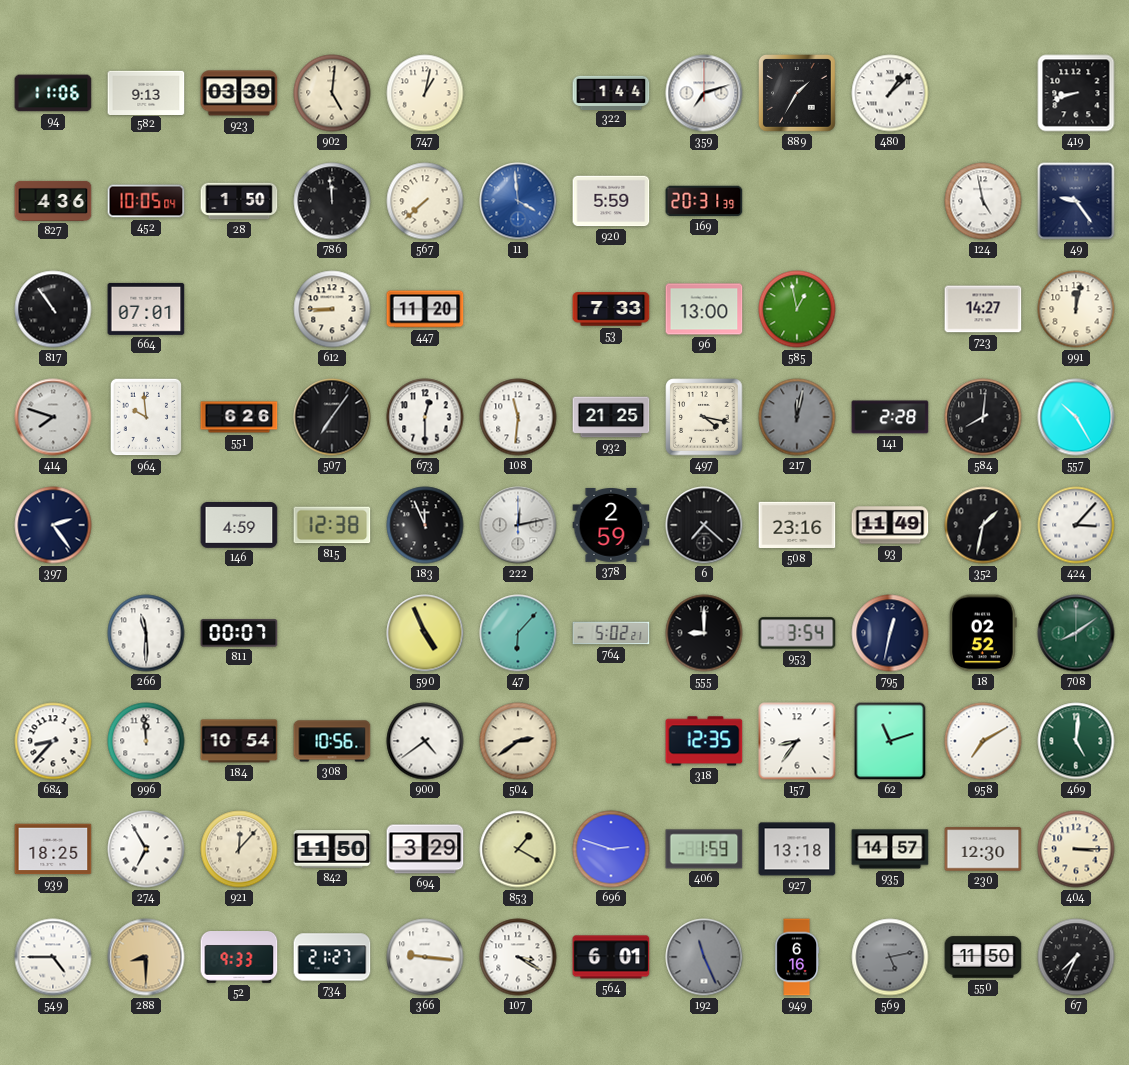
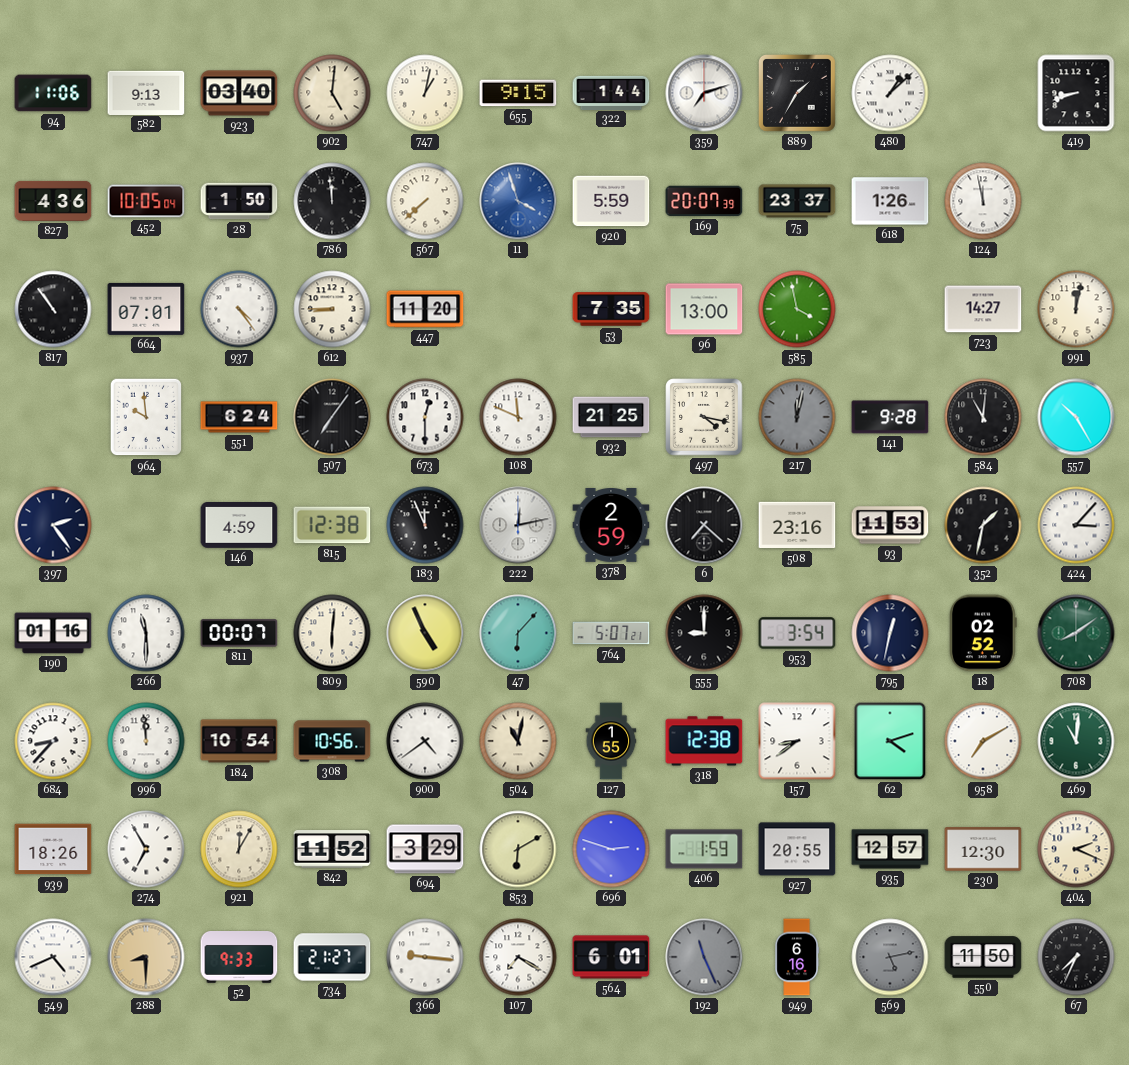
923: 03:39 -> 03:40 (239, 93)
655: none -> 9:15 (518, 93)
11: 3:59 -> 3:57 (518, 201)
169: 20:31 -> 20:07 (704, 201)
75: none -> 23:37 (797, 201)
618: none -> 1:26 (890, 201)
124: 4:58 -> 11:58 (983, 201)
49: 9:24 -> none (1076, 201)
937: none -> 4:24 (239, 309)
53: 7:33 -> 7:35 (611, 309)
585: 12:58 -> 3:58 (797, 309)
414: 7:48 -> none (53, 417)
551: 6:26 -> 6:24 (239, 417)
108: 11:31 -> 11:49 (518, 417)
141: 2:28 -> 9:28 (890, 417)
584: 8:01 -> 11:01 (983, 417)
93: 11:49 -> 11:53 (890, 525)
190: none -> 01:16 (53, 633)
809: none -> 6:01 (332, 633)
764: 5:02 -> 5:07 (611, 633)
504: 2:39 -> 11:02 (518, 741)
127: none -> 1:55 (611, 741)
318: 12:35 -> 12:38 (704, 741)
157: 8:36 -> 8:39 (797, 741)
62: 11:12 -> 4:12 (890, 741)
469: 5:01 -> 11:01 (1076, 741)
939: 18:25 -> 18:26 (53, 849)
921: 12:07 -> 12:05 (239, 849)
842: 11:50 -> 11:52 (332, 849)
853: 1:20 -> 6:10 (518, 849)
927: 13:18 -> 20:55 (797, 849)
935: 14:57 -> 12:57 (890, 849)
404: 3:15 -> 2:19 (1076, 849)
549: 4:45 -> 4:41 (53, 957)
107: 3:20 -> 7:20 (518, 957)
